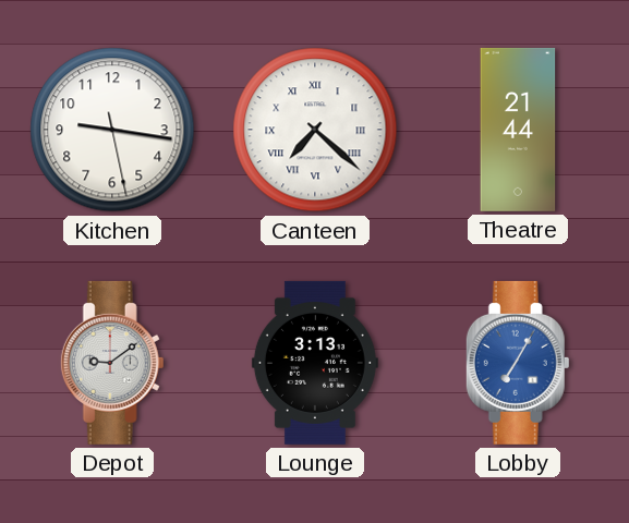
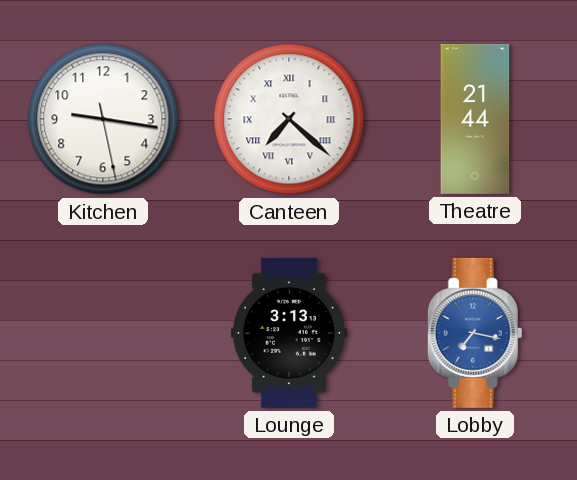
Depot: 9:09 -> none (112, 363)
Lobby: 7:05 -> 7:17 (475, 333)
